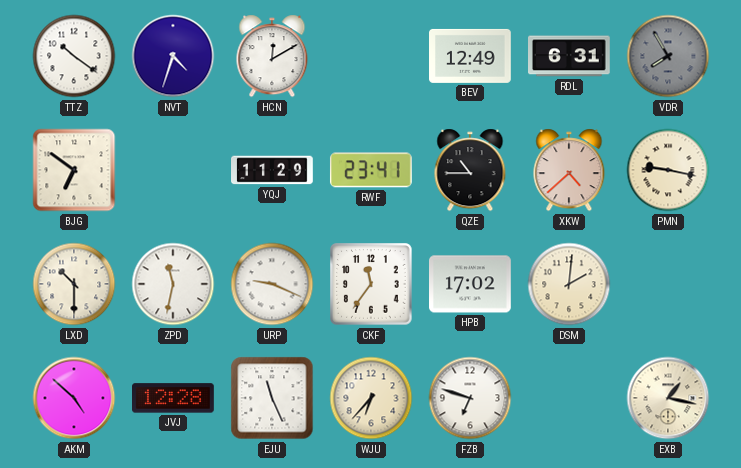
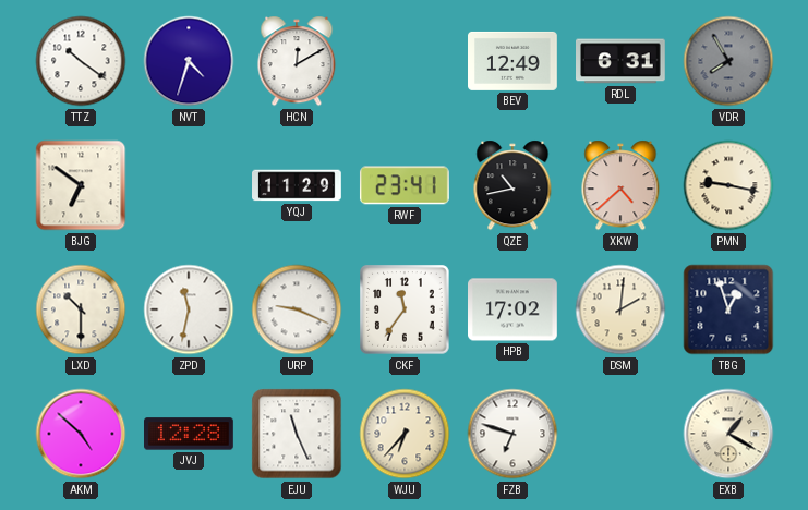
QZE: 10:45 -> 10:43 (512, 185)
TBG: none -> 12:57 (728, 309)
EXB: 1:17 -> 1:20 (728, 434)
